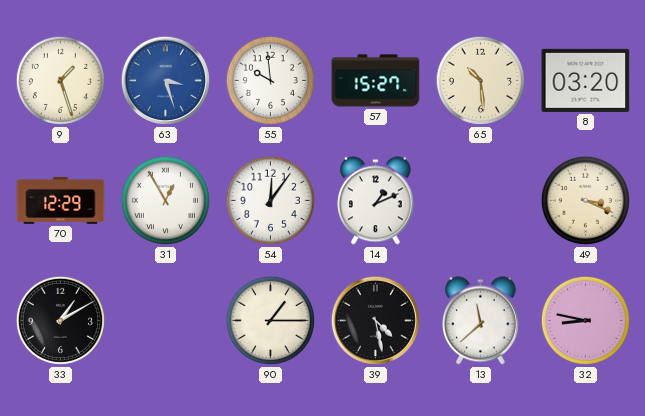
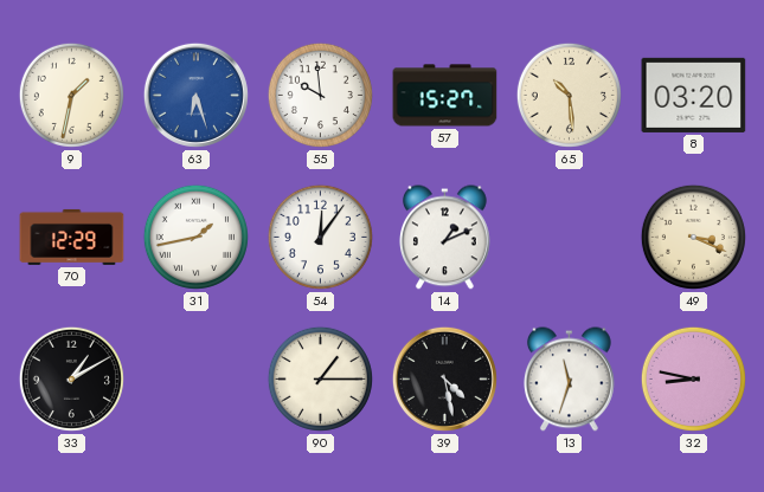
9: 1:27 -> 1:32 (71, 95)
63: 3:27 -> 6:27 (195, 95)
31: 12:55 -> 1:43 (195, 237)
13: 11:38 -> 11:33 (569, 380)
